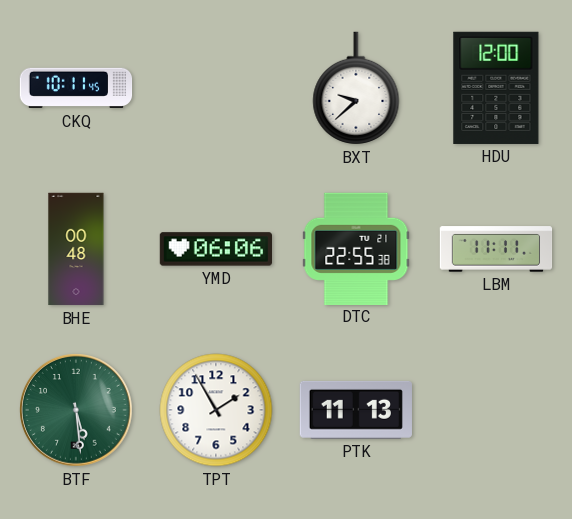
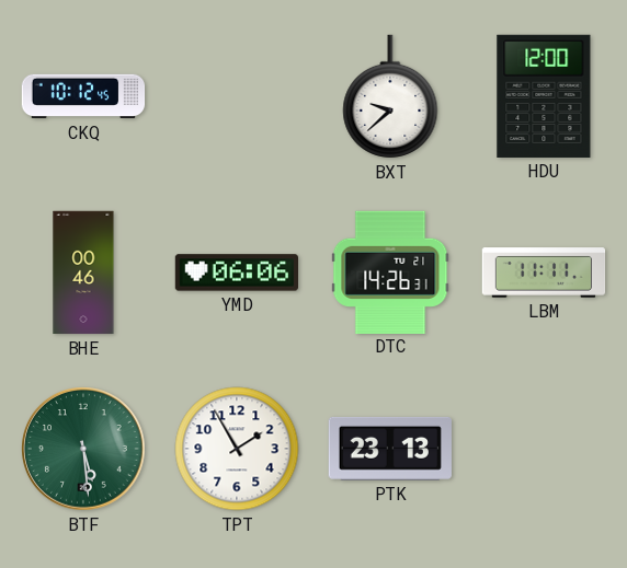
CKQ: 10:11 -> 10:12 (83, 96)
BHE: 00:48 -> 00:46 (83, 273)
DTC: 22:55 -> 14:26 (390, 271)
PTK: 11:13 -> 23:13 (390, 449)
